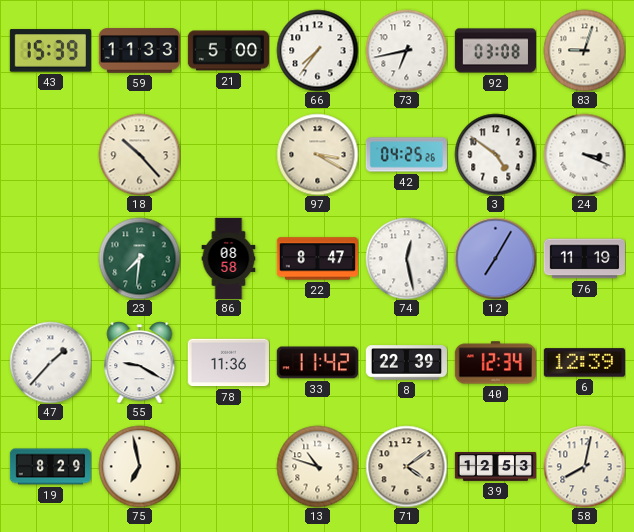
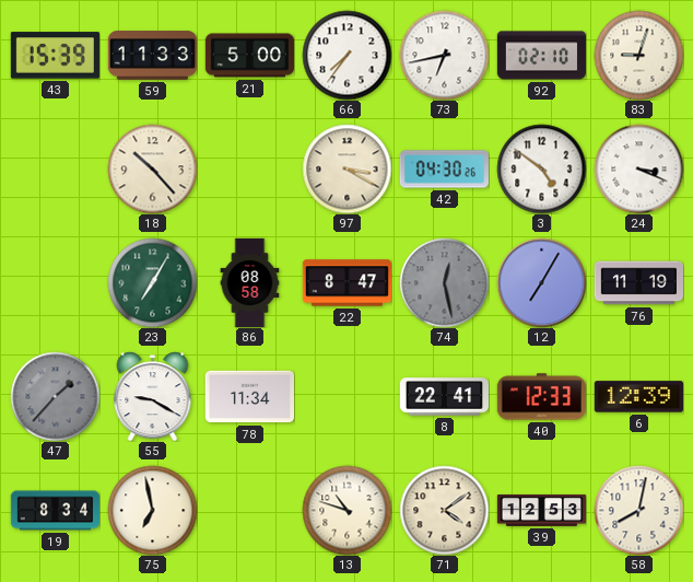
92: 03:08 -> 02:10 (541, 56)
42: 04:25 -> 04:30 (444, 170)
23: 7:31 -> 7:05 (152, 282)
74 dial: white -> grey (444, 282)
47 dial: white -> grey (55, 396)
78: 11:36 -> 11:34 (249, 397)
33: 11:42 -> none (317, 363)
8: 22:39 -> 22:41 (444, 397)
40: 12:34 -> 12:33 (541, 397)
19: 8:29 -> 8:34 (55, 511)
